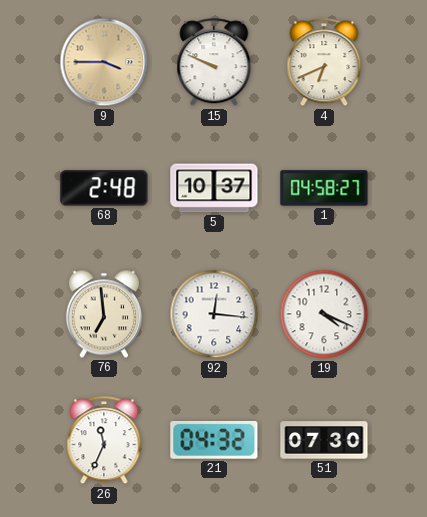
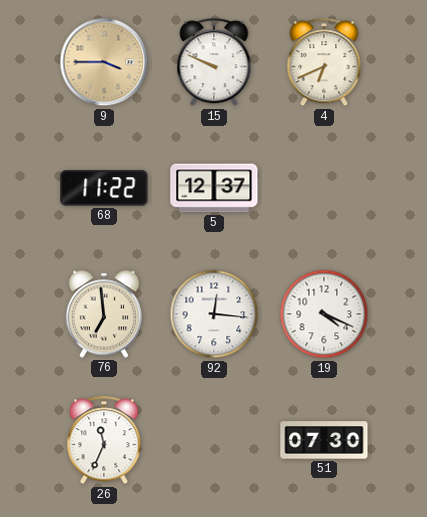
68: 2:48 -> 11:22 (104, 188)
5: 10:37 -> 12:37 (214, 188)
1: 04:58 -> none (324, 188)
21: 04:32 -> none (214, 440)
